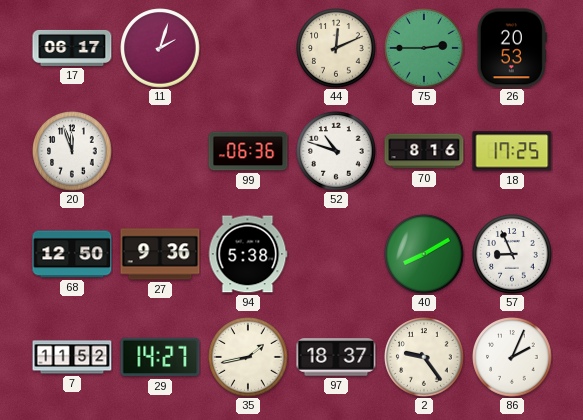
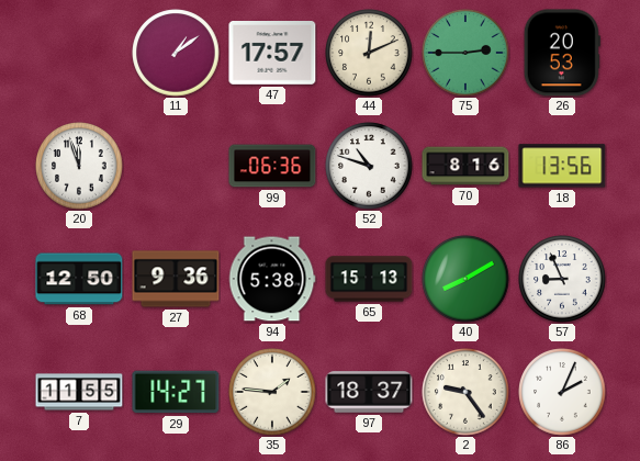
17: 06:17 -> none (72, 48)
11: 2:03 -> 1:09 (176, 53)
47: none -> 17:57 (272, 54)
18: 17:25 -> 13:56 (562, 166)
65: none -> 15:13 (369, 279)
7: 11:52 -> 11:55 (79, 392)
35: 1:43 -> 1:46 (272, 392)
